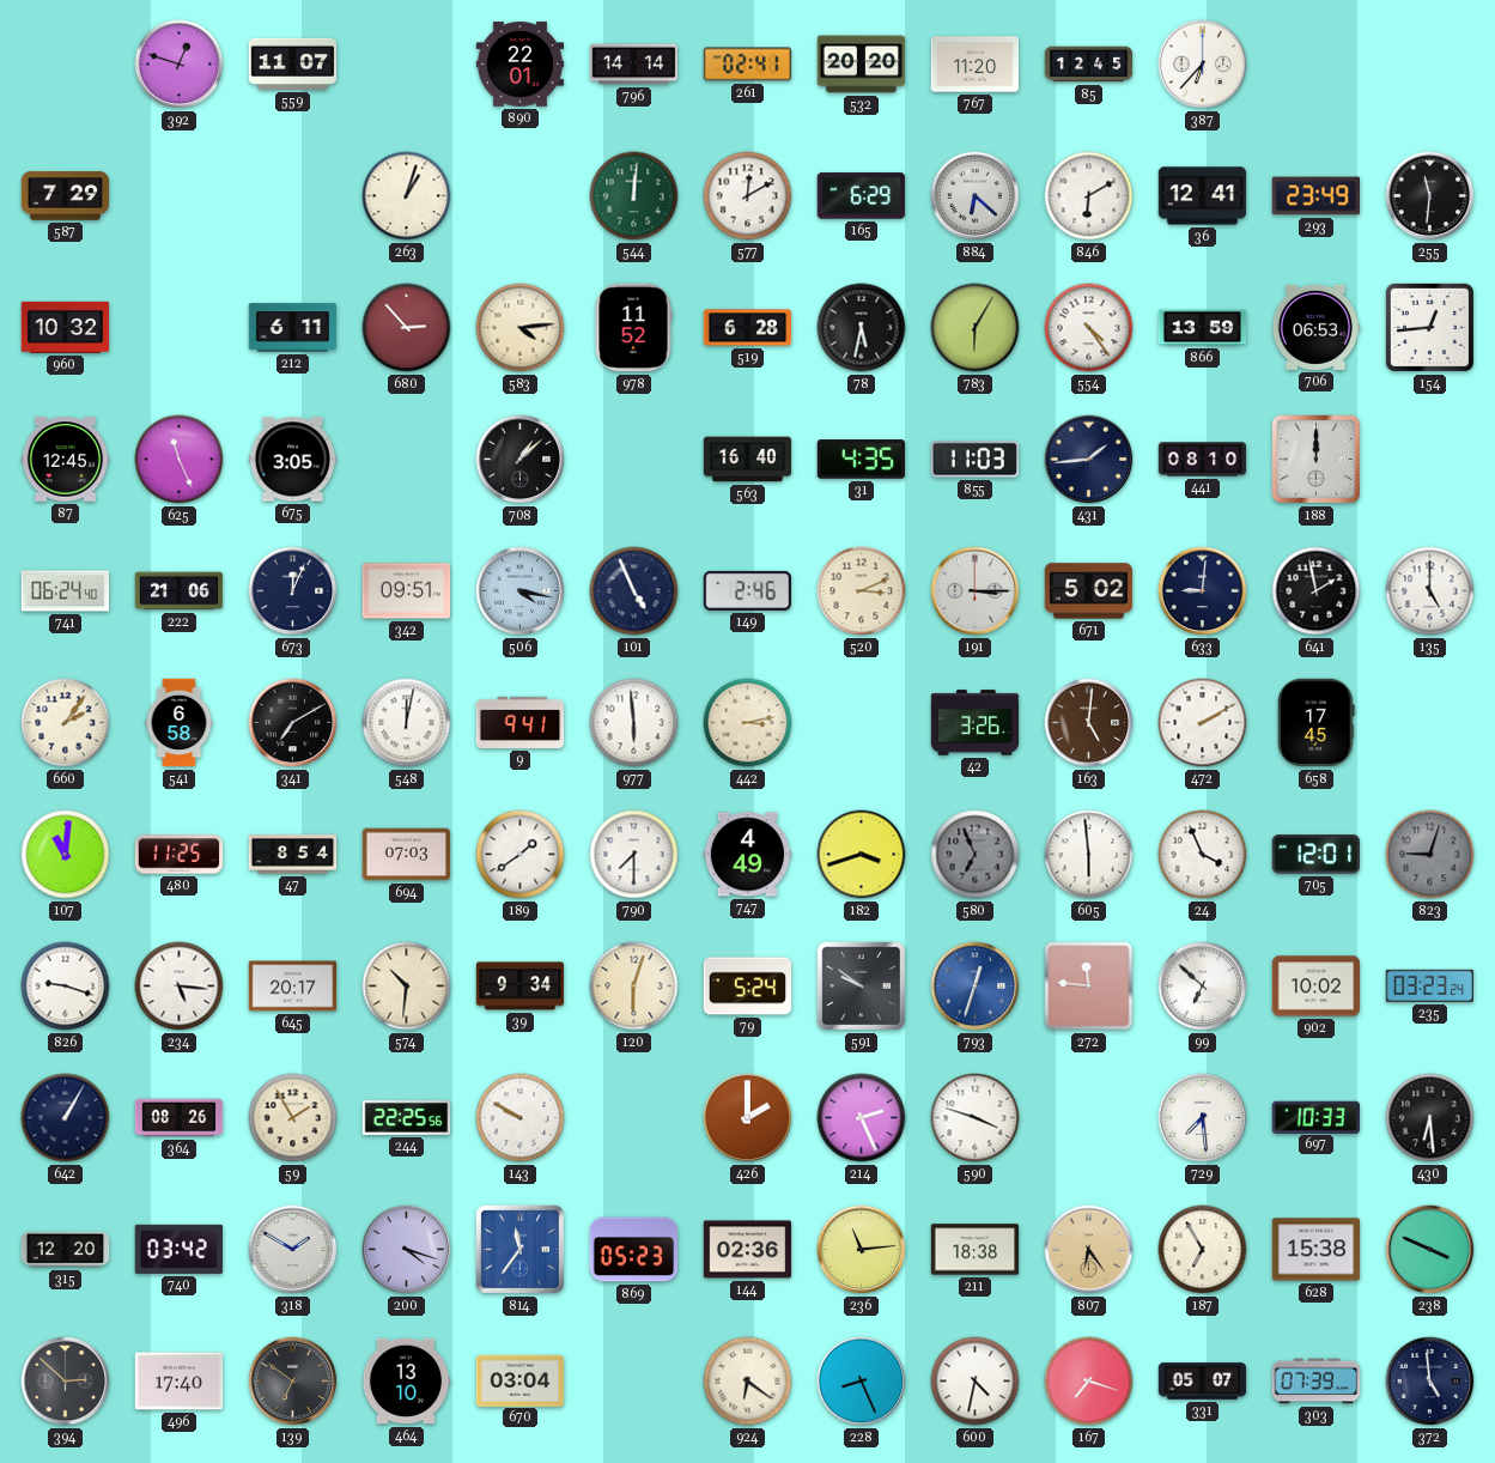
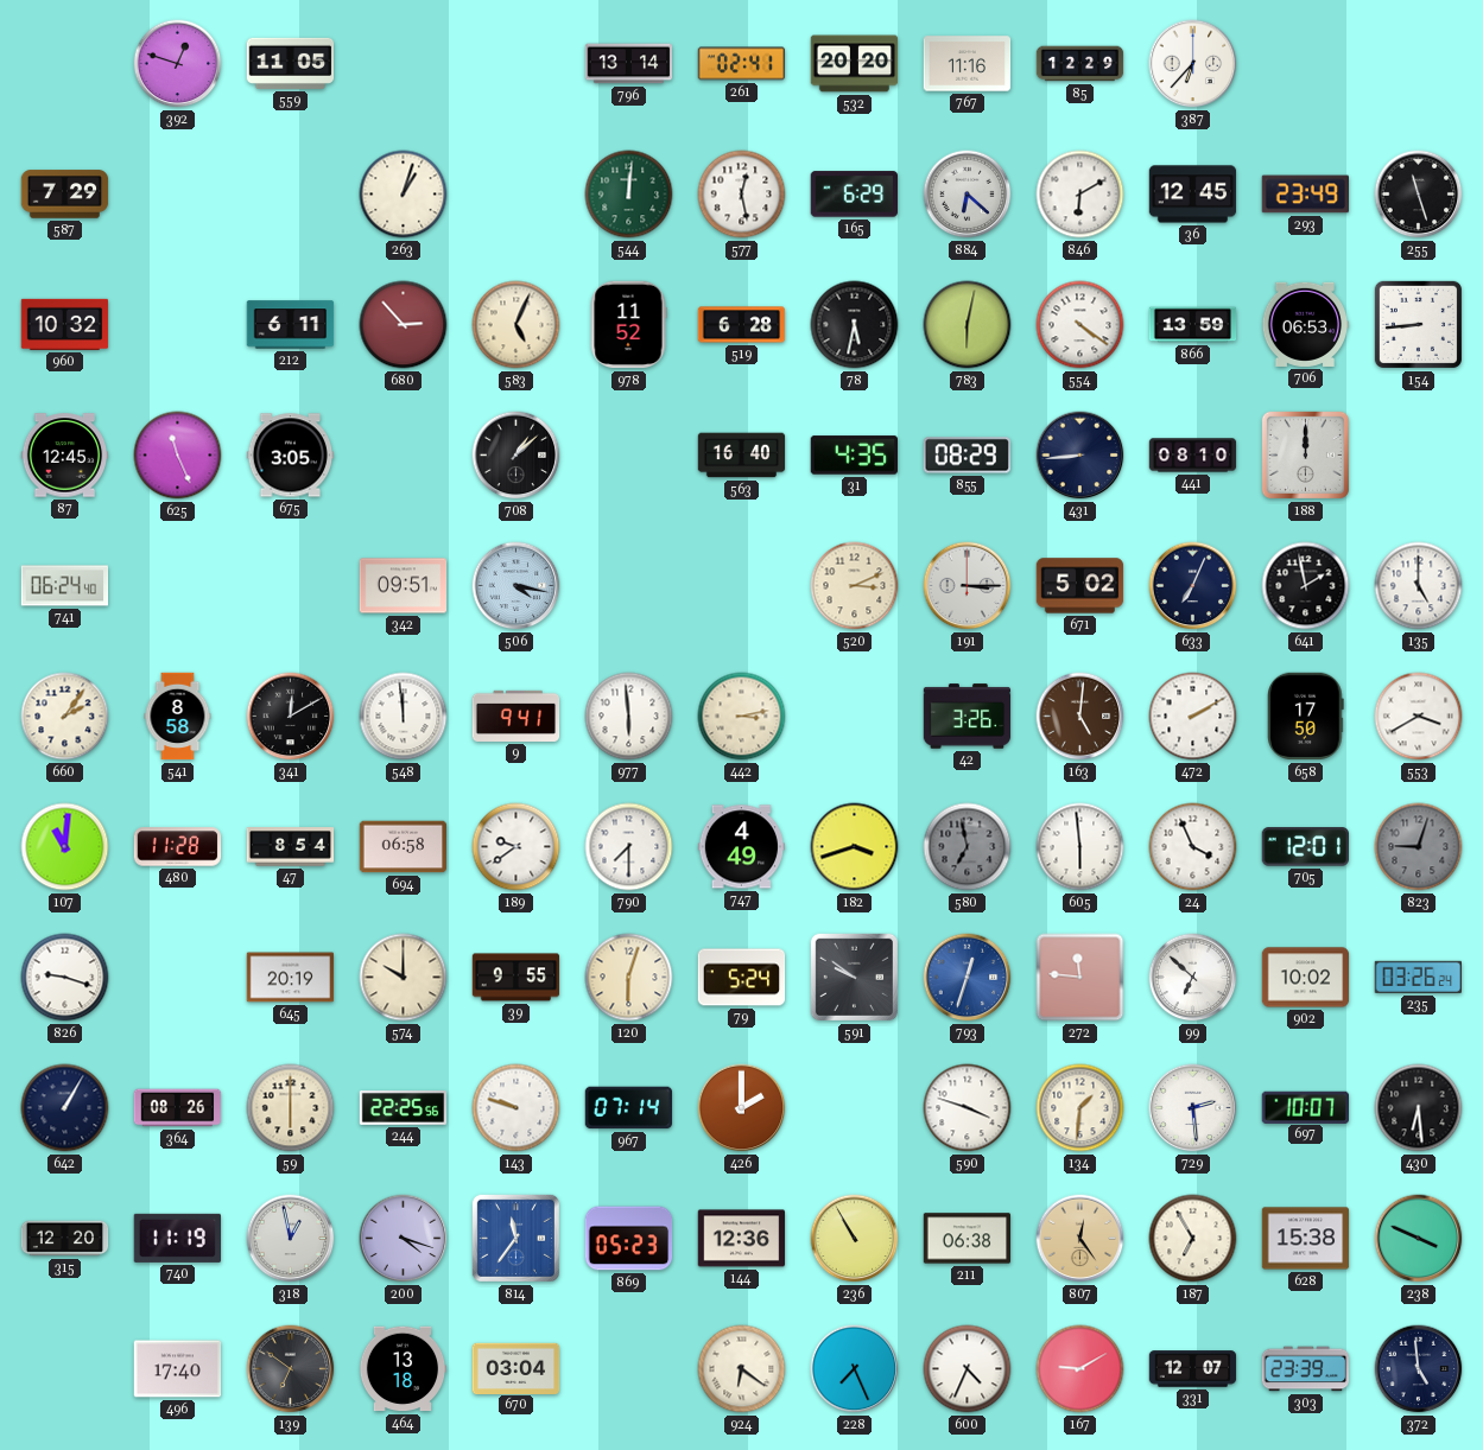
559: 11:07 -> 11:05 (291, 63)
890: 22:01 -> none (521, 65)
796: 14:14 -> 13:14 (629, 64)
767: 11:20 -> 11:16 (968, 64)
85: 12:45 -> 12:29 (1080, 64)
577: 12:10 -> 12:28 (742, 195)
36: 12:41 -> 12:45 (1193, 195)
255: 11:31 -> 11:27 (1419, 195)
583: 4:14 -> 5:04 (516, 325)
783: 6:05 -> 6:02 (968, 325)
554: 4:24 -> 4:21 (1080, 325)
154: 12:44 -> 8:44 (1418, 324)
855: 11:03 -> 08:29 (968, 456)
431: 1:44 -> 8:44 (1080, 456)
222: 21:06 -> none (180, 591)
673: 12:04 -> none (293, 591)
101: 4:56 -> none (634, 591)
149: 2:46 -> none (747, 590)
633: 9:01 -> 7:04 (1193, 586)
541: 6:58 -> 8:58 (178, 717)
341: 7:10 -> 12:10 (291, 717)
548: 12:02 -> 11:59 (404, 717)
658: 17:45 -> 17:50 (1306, 717)
553: none -> 3:40 (1419, 717)
480: 11:25 -> 11:28 (178, 847)
694: 07:03 -> 06:58 (404, 847)
189: 1:39 -> 9:39 (516, 847)
580: 6:56 -> 6:58 (968, 847)
234: 5:16 -> none (180, 987)
645: 20:17 -> 20:19 (291, 978)
574: 10:31 -> 10:00 (404, 978)
39: 9:34 -> 9:55 (516, 978)
235: 03:23 -> 03:26 (1418, 977)
59: 1:55 -> 6:00 (291, 1108)
143: 9:50 -> 9:48 (516, 1108)
967: none -> 07:14 (629, 1108)
214: 2:26 -> none (862, 1118)
134: none -> 1:31 (1080, 1108)
729: 7:29 -> 2:29 (1193, 1108)
697: 10:33 -> 10:07 (1305, 1107)
740: 03:42 -> 11:19 (177, 1238)
318: 1:50 -> 12:58 (291, 1239)
144: 02:36 -> 12:36 (742, 1239)
236: 11:14 -> 10:55 (855, 1239)
211: 18:38 -> 06:38 (968, 1239)
807: 6:24 -> 12:24 (1080, 1239)
394: 2:52 -> none (66, 1382)
464: 13:10 -> 13:18 (403, 1369)
228: 8:26 -> 7:26 (855, 1369)
600: 4:32 -> 4:34 (968, 1369)
167: 7:18 -> 9:10 (1080, 1369)
331: 05:07 -> 12:07 (1193, 1369)
303: 07:39 -> 23:39 (1306, 1369)
